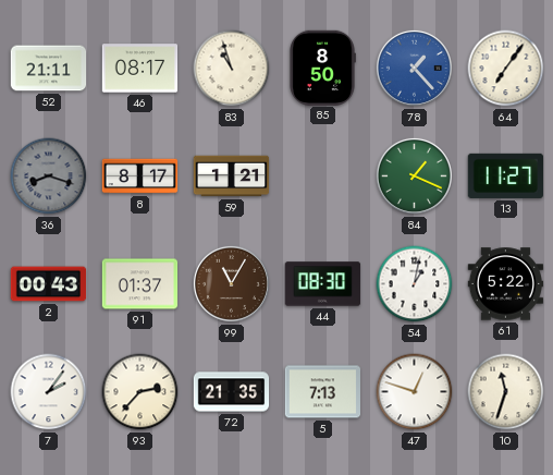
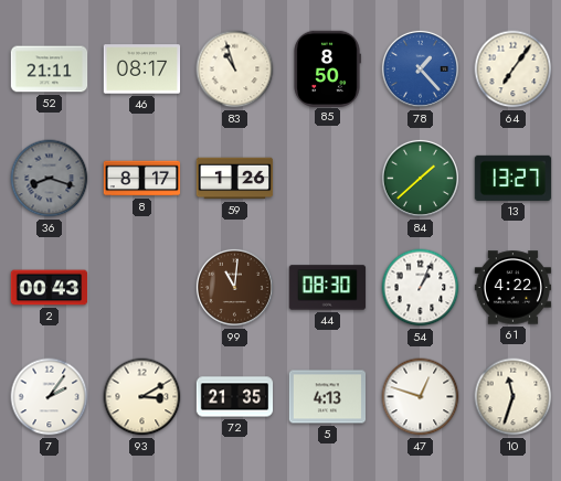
59: 1:21 -> 1:26 (235, 179)
84: 1:19 -> 1:38 (420, 178)
13: 11:27 -> 13:27 (512, 178)
91: 01:37 -> none (140, 284)
99: 11:05 -> 11:01 (234, 287)
54: 1:02 -> 1:04 (421, 288)
61: 5:22 -> 4:22 (514, 288)
93: 2:37 -> 3:10 (142, 397)
5: 7:13 -> 4:13 (328, 397)
